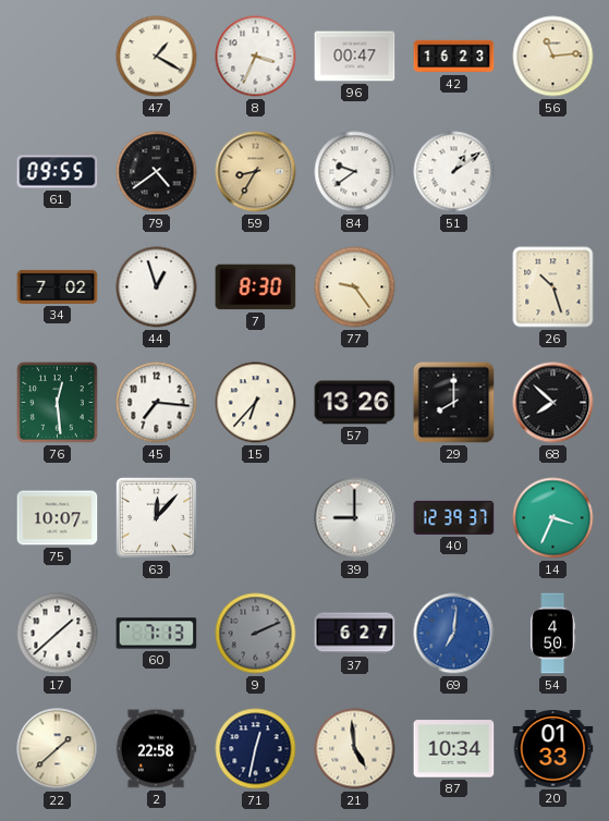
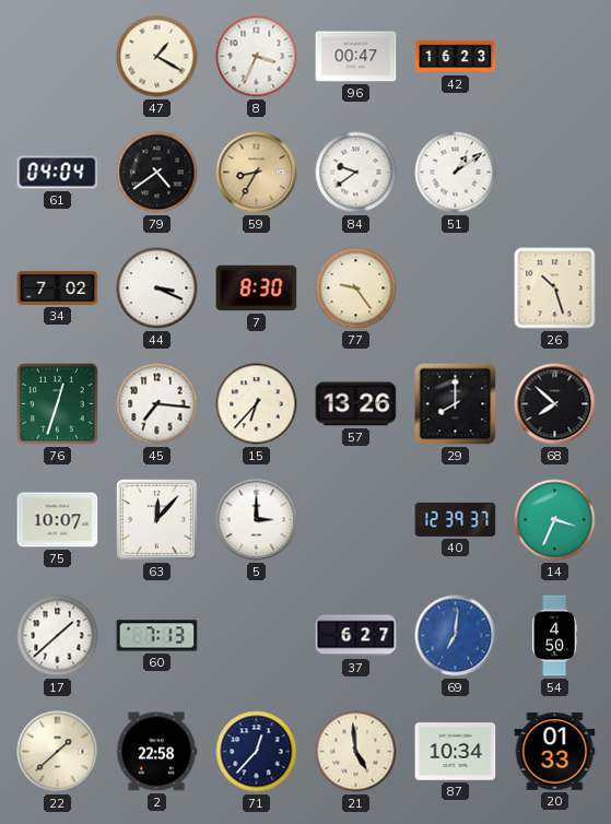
56: 11:14 -> none (553, 57)
61: 09:55 -> 04:04 (58, 173)
44: 12:57 -> 3:19 (157, 289)
76: 12:29 -> 12:33 (58, 404)
5: none -> 3:00 (257, 520)
39: 9:00 -> none (355, 518)
9: 2:11 -> none (256, 634)
71: 12:32 -> 12:37 (257, 752)
